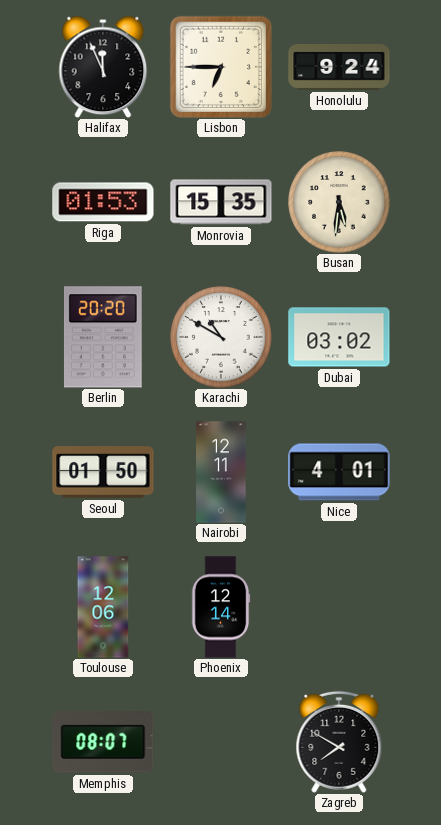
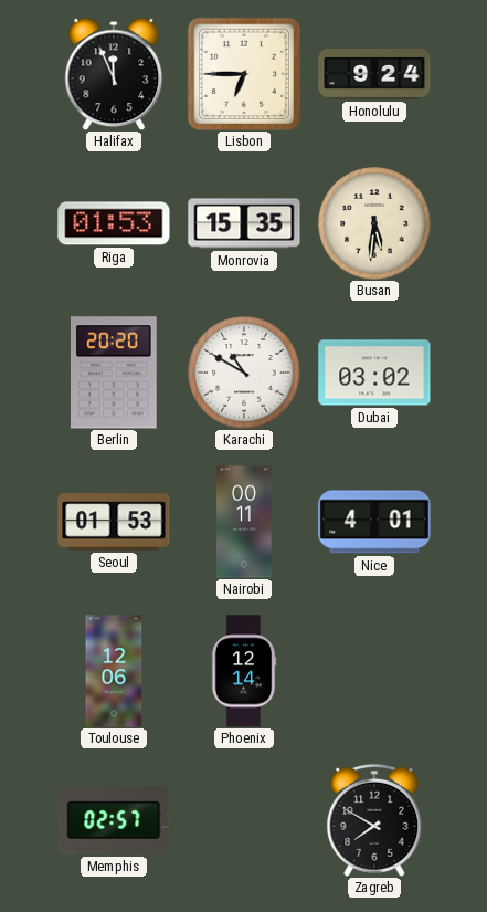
Seoul: 01:50 -> 01:53 (114, 522)
Nairobi: 12:11 -> 00:11 (244, 522)
Memphis: 08:07 -> 02:57 (114, 820)
